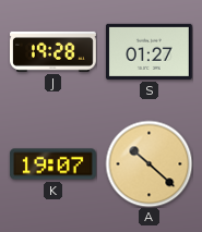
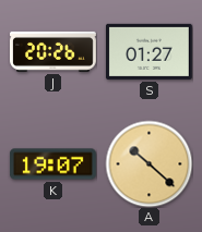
J: 19:28 -> 20:26 (54, 51)
